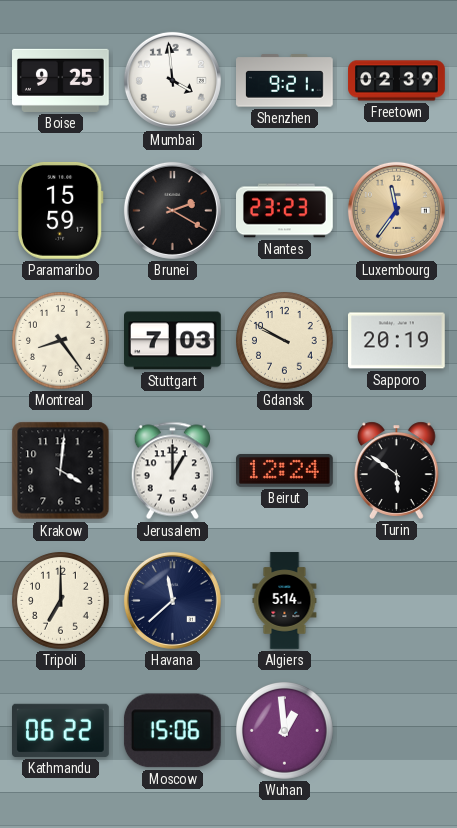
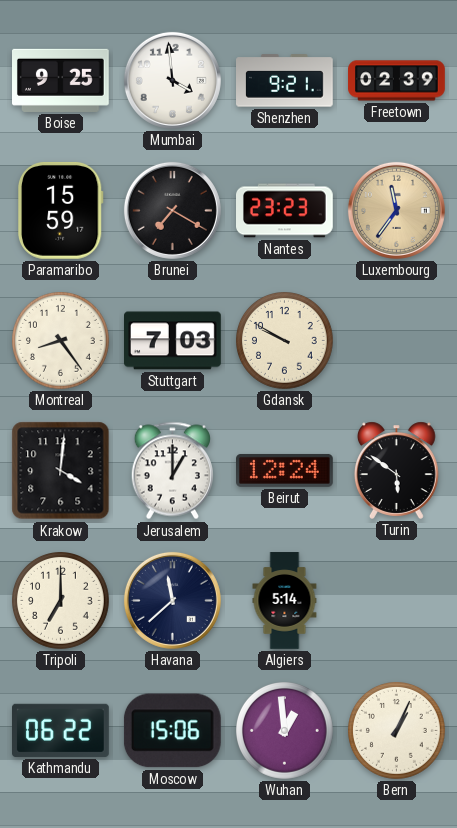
Brunei: 2:20 -> 7:20 (172, 210)
Sapporo: 20:19 -> none (397, 341)
Bern: none -> 1:04 (397, 731)
